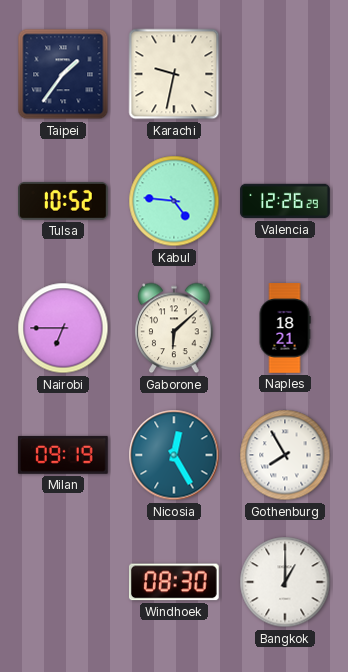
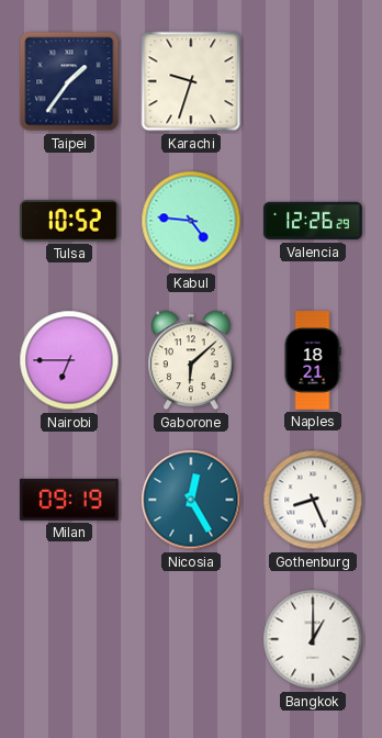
Karachi: 9:32 -> 9:33 (191, 81)
Gothenburg: 7:55 -> 8:26 (313, 500)
Windhoek: 08:30 -> none (174, 582)
